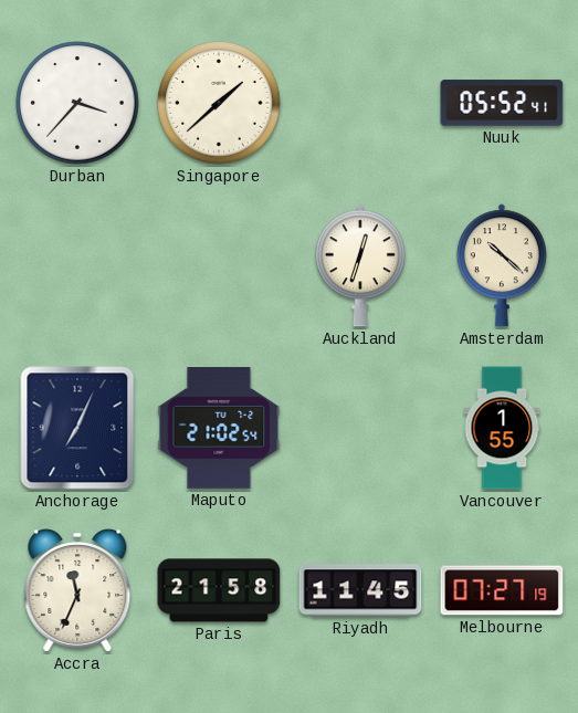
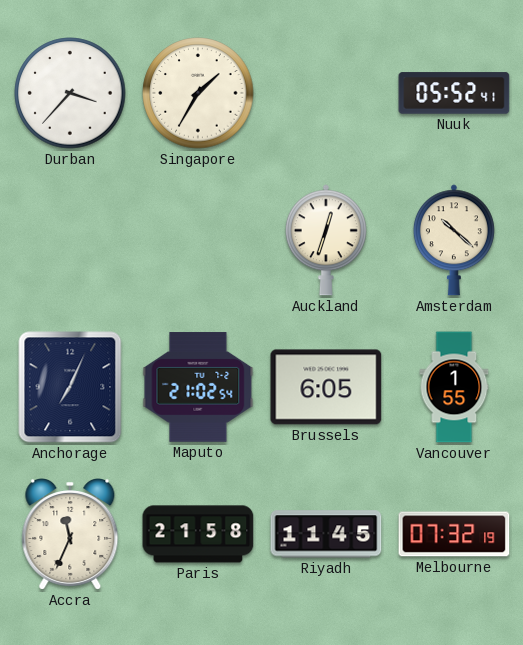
Singapore: 1:38 -> 1:35 (198, 93)
Brussels: none -> 6:05 (326, 387)
Melbourne: 07:27 -> 07:32 (454, 534)
